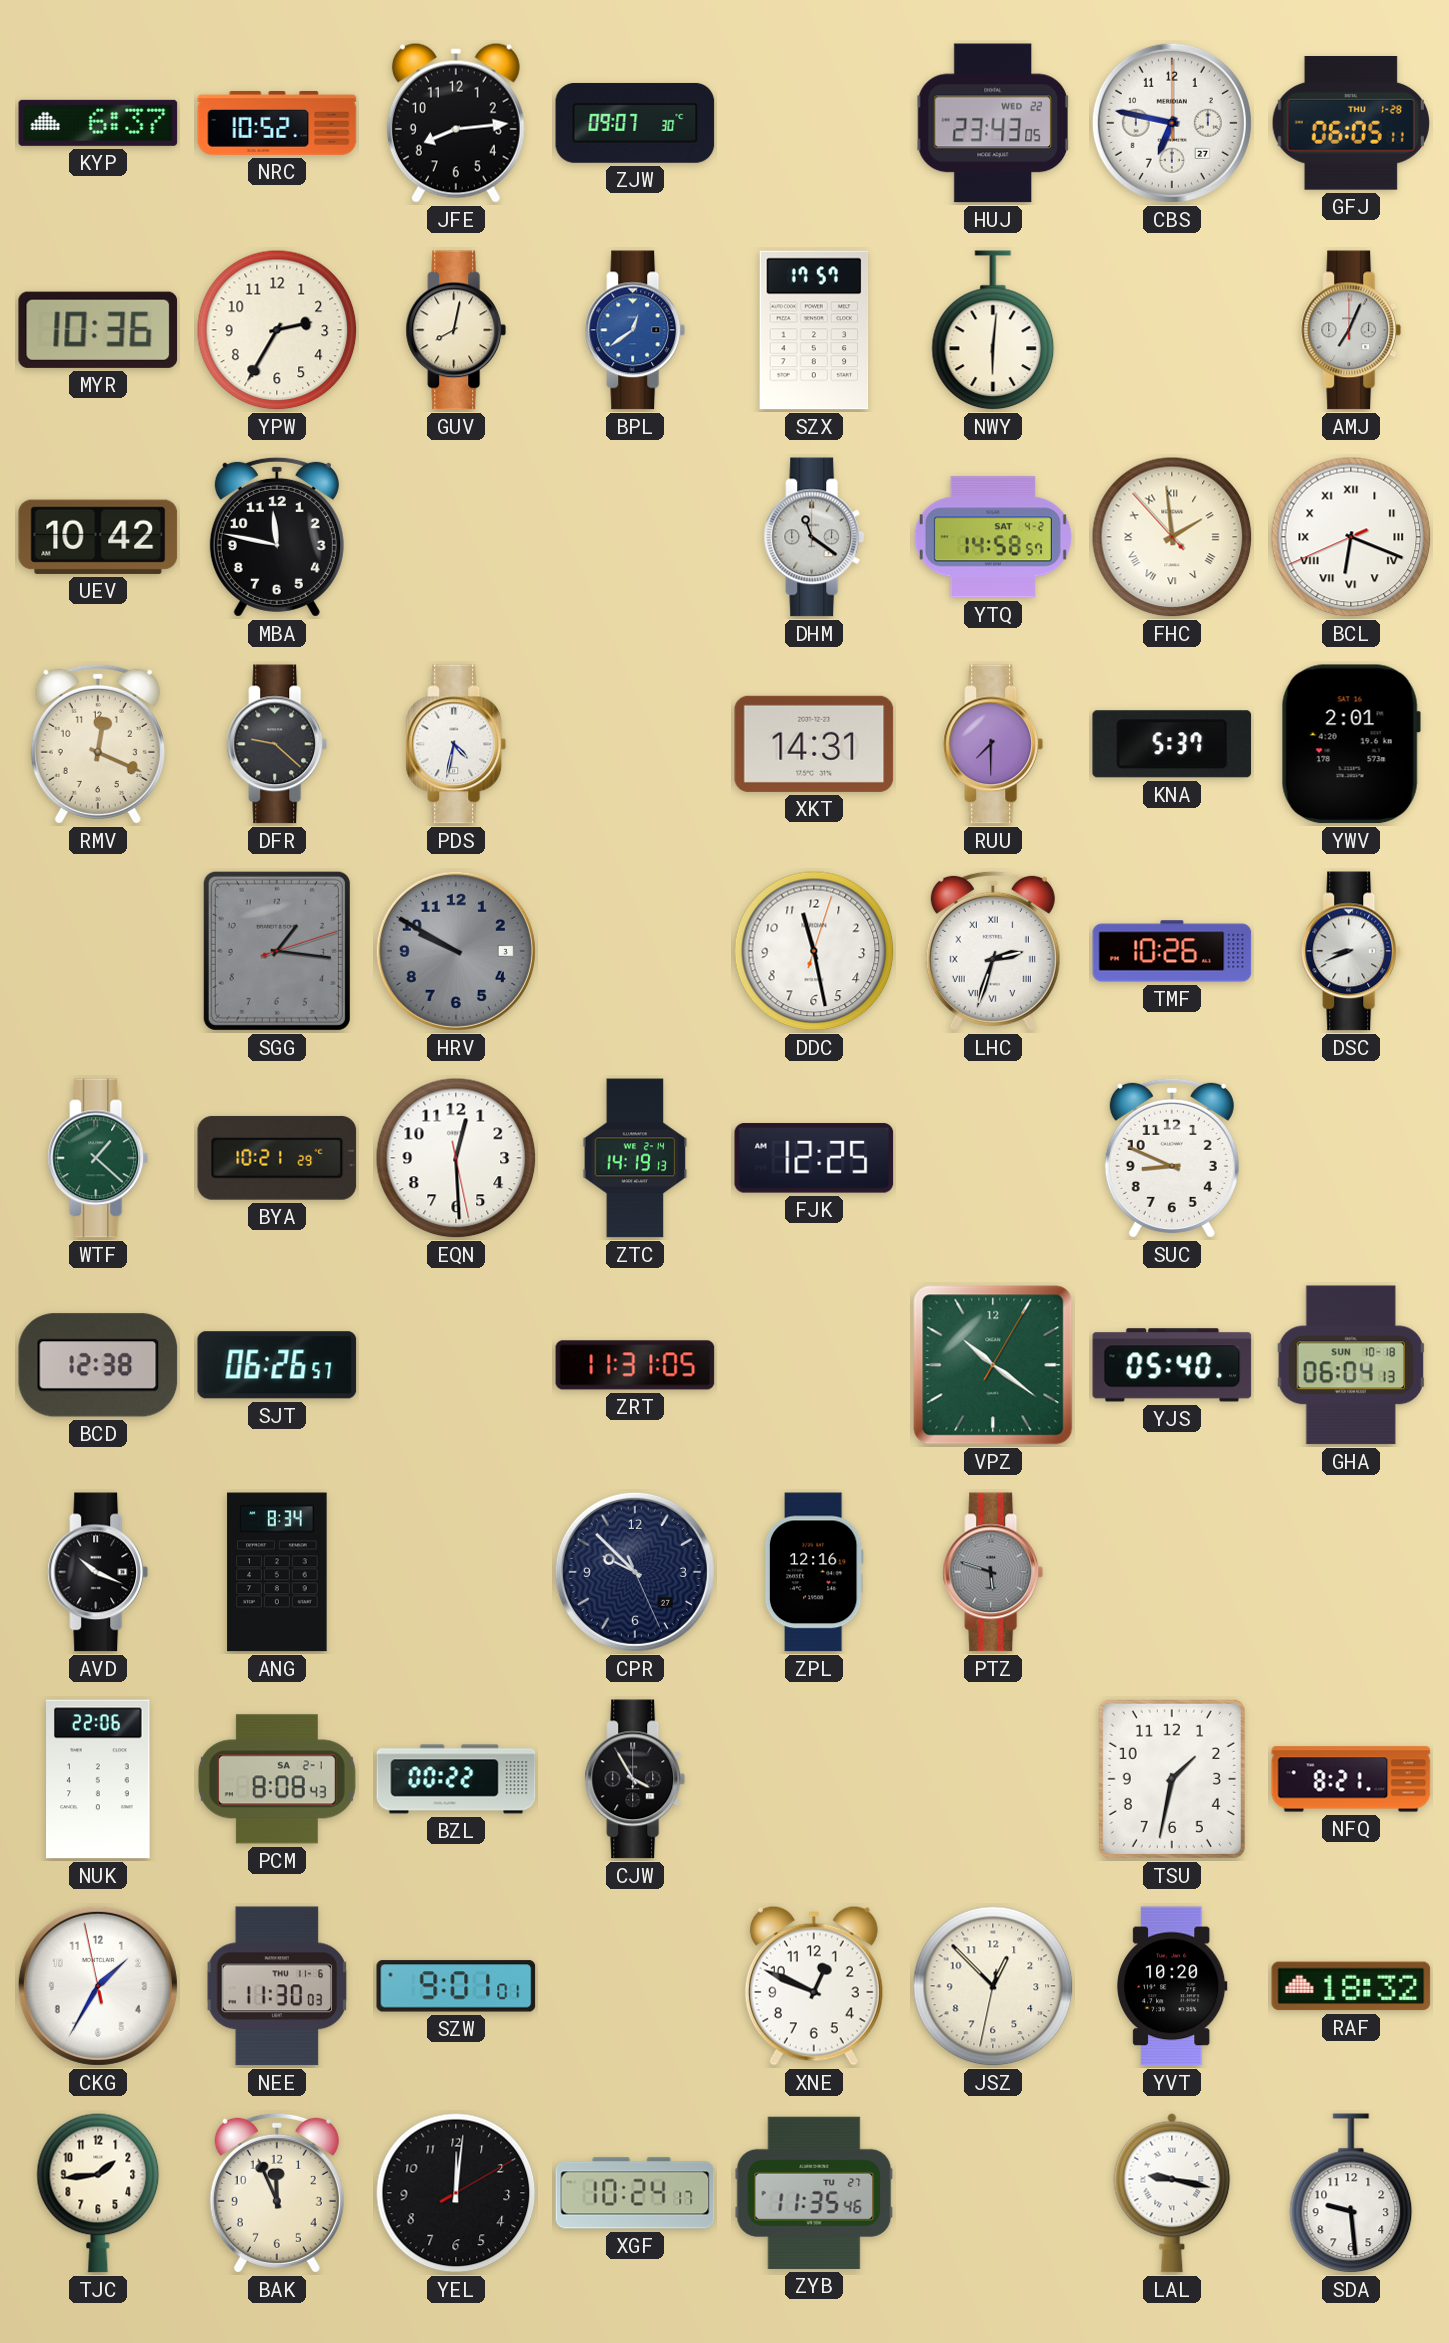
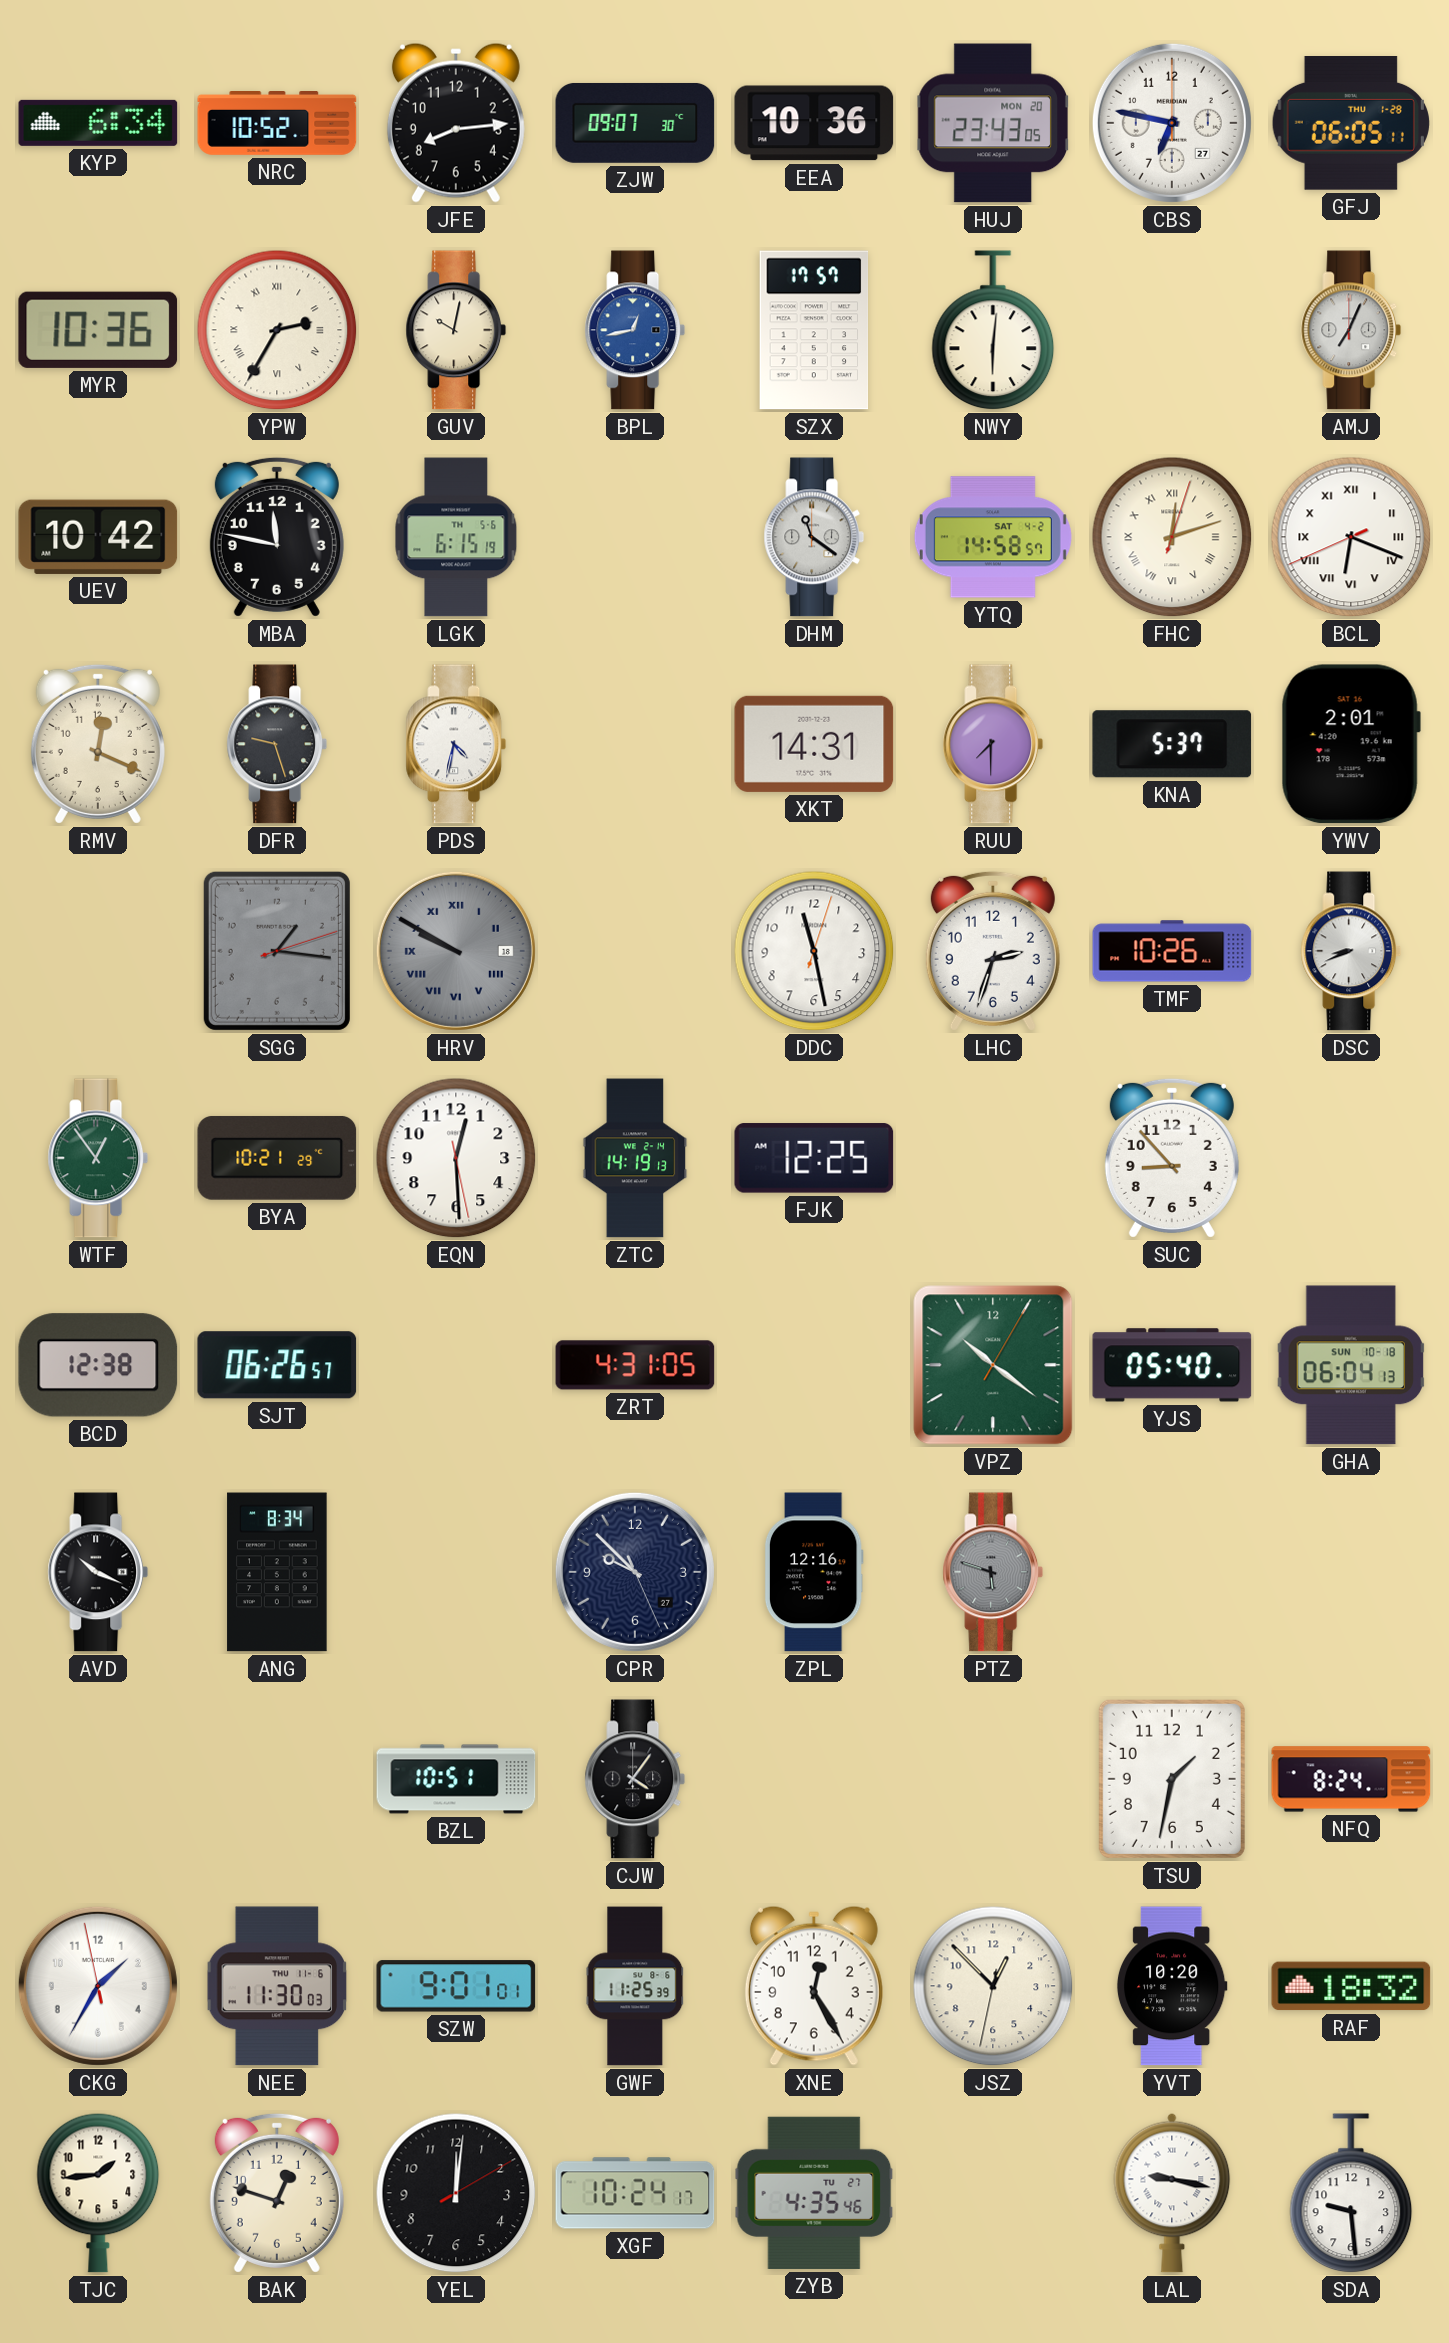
KYP: 6:37 -> 6:34 (98, 123)
EEA: none -> 10:36 (814, 123)
HUJ date: WED 22 -> MON 20 (993, 123)
YPW numerals: Arabic -> Roman (277, 330)
GUV: 8:02 -> 10:02 (456, 330)
BPL: 12:39 -> 12:43 (635, 330)
LGK: none -> 6:15 (456, 537)
FHC: 1:58 -> 12:12 (1172, 537)
DFR: 9:22 -> 9:27 (277, 744)
HRV date: 3 -> 18 (456, 951)
HRV numerals: Arabic -> Roman (456, 951)
LHC numerals: Roman -> Arabic (993, 951)
WTF: 1:22 -> 12:54 (98, 1158)
SUC: 8:49 -> 8:53 (1172, 1158)
ZRT: 11:31 -> 4:31 (635, 1365)
NUK: 22:06 -> none (98, 1779)
PCM: 8:08 -> none (277, 1779)
BZL: 00:22 -> 10:51 (456, 1779)
CJW: 3:55 -> 4:06 (635, 1779)
NFQ: 8:21 -> 8:24 (1351, 1779)
GWF: none -> 11:25 (635, 1986)
XNE: 12:49 -> 12:25 (814, 1986)
BAK: 11:56 -> 12:48 (277, 2193)
ZYB: 11:35 -> 4:35 (814, 2193)
